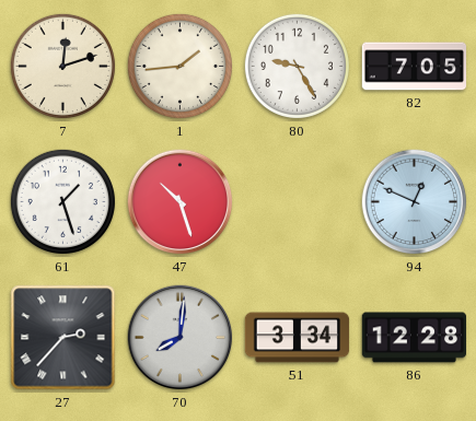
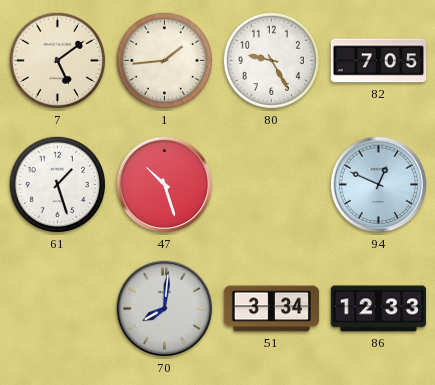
7: 12:12 -> 5:09 (57, 60)
27: 2:37 -> none (63, 338)
86: 12:28 -> 12:33 (379, 309)
